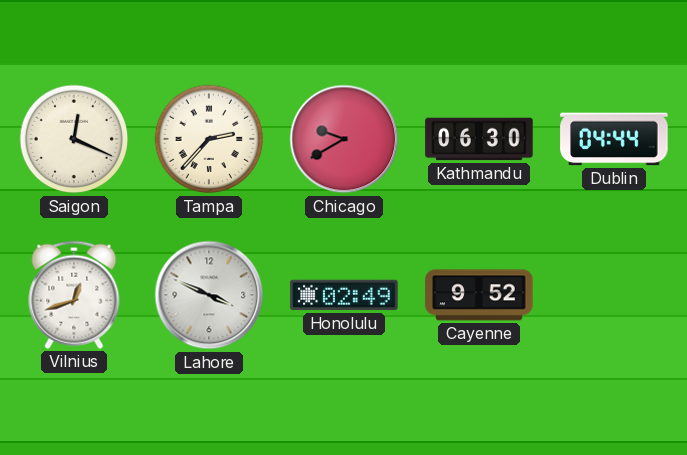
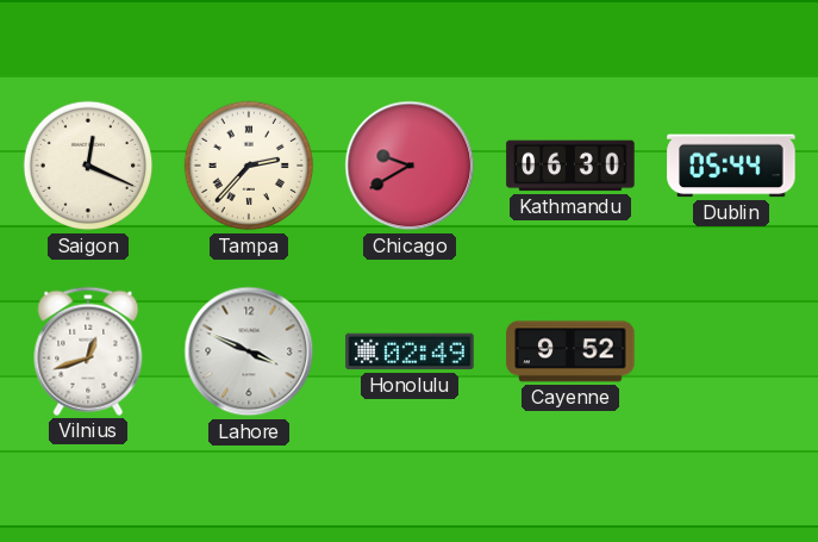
Dublin: 04:44 -> 05:44 (731, 166)
